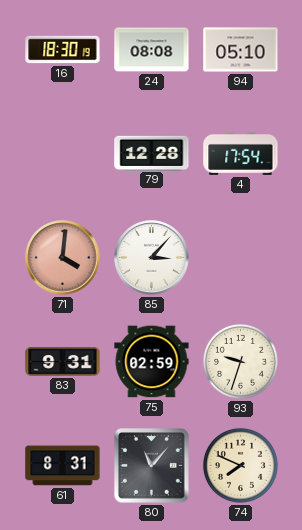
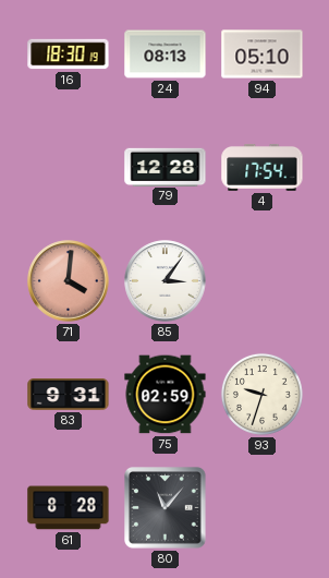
24: 08:08 -> 08:13 (166, 55)
85: 3:07 -> 3:06 (166, 281)
61: 8:31 -> 8:28 (69, 508)
74: 7:49 -> none (240, 465)
